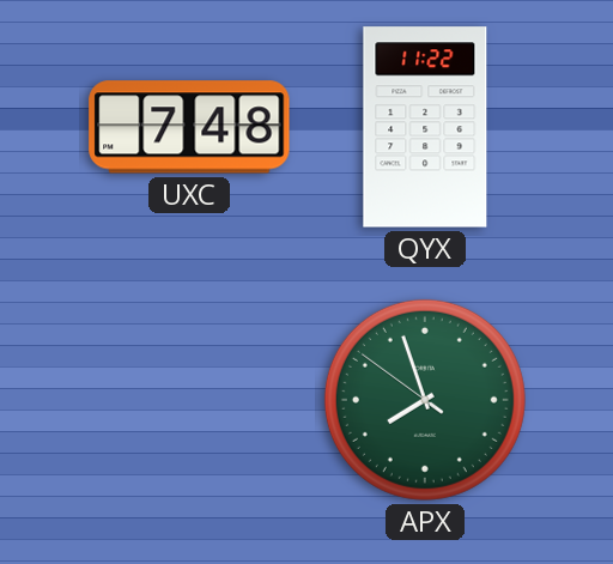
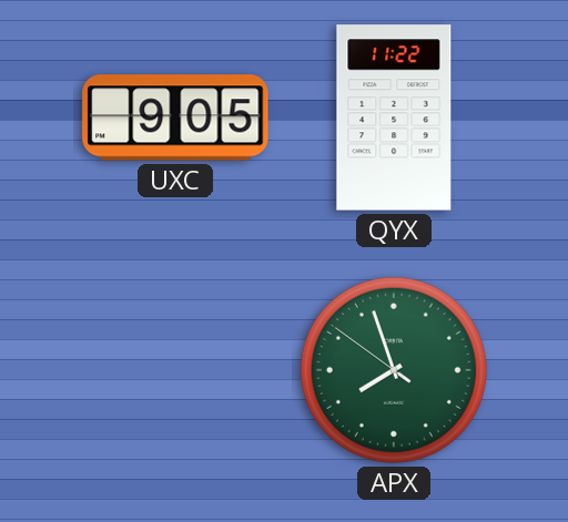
UXC: 7:48 -> 9:05 (175, 117)
